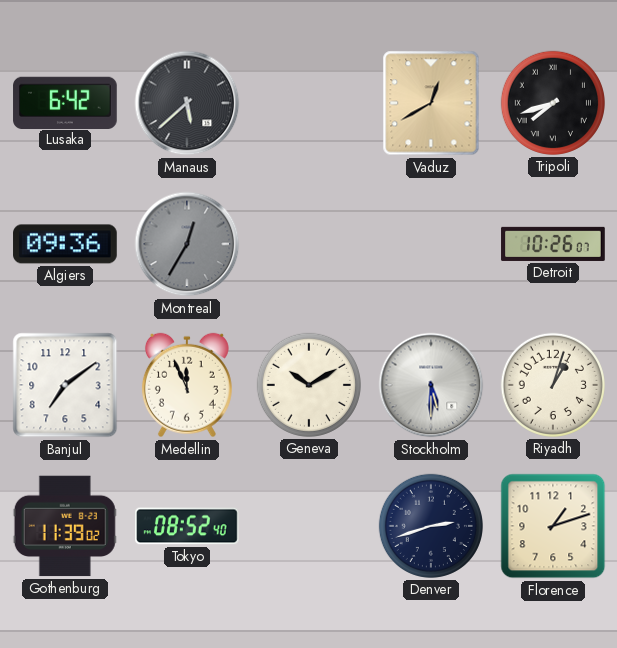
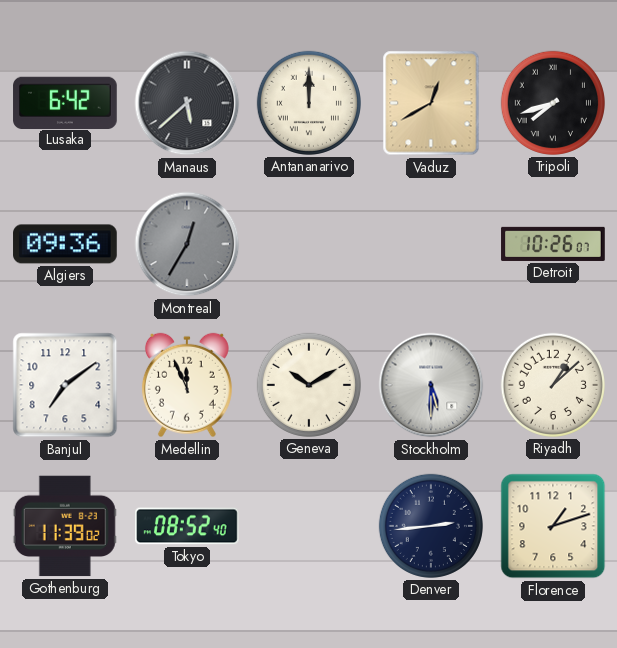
Antananarivo: none -> 12:00 (309, 103)
Riyadh: 1:03 -> 1:08 (553, 385)
Denver: 2:42 -> 2:44 (431, 526)
